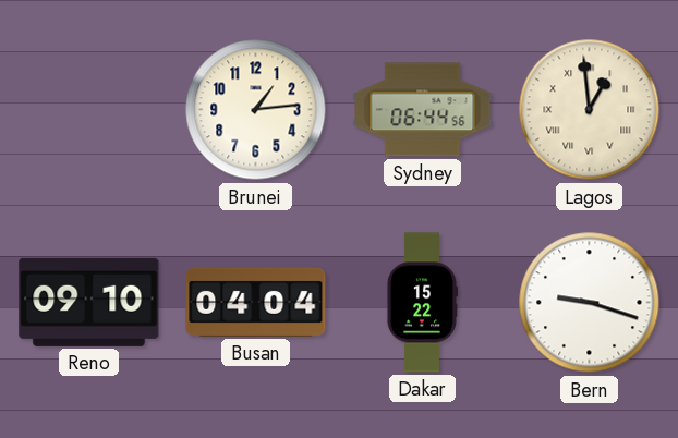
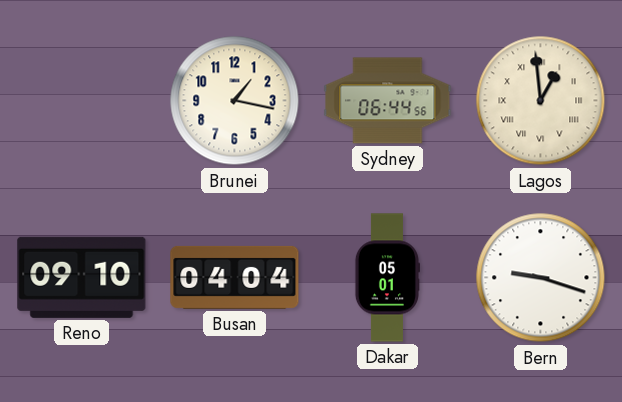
Brunei: 1:14 -> 1:17 (235, 101)
Dakar: 15:22 -> 05:01 (387, 278)
